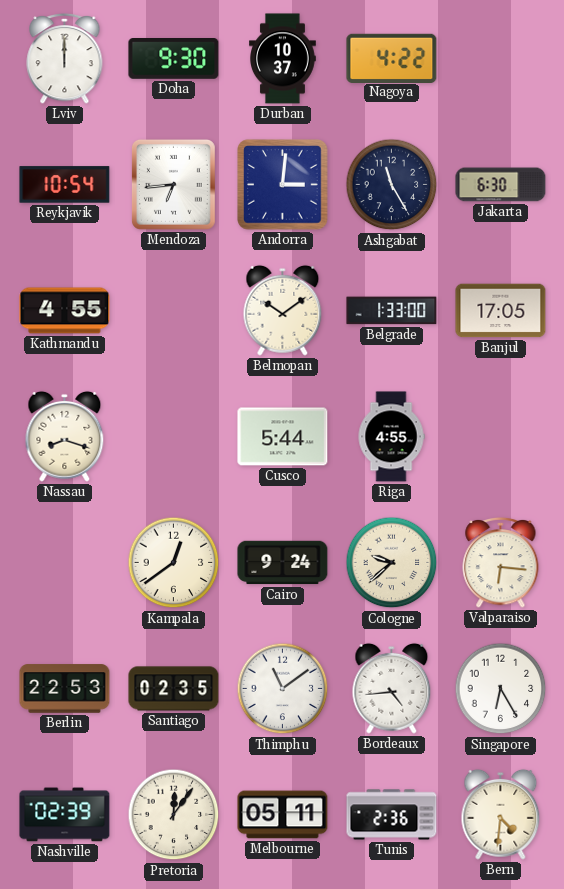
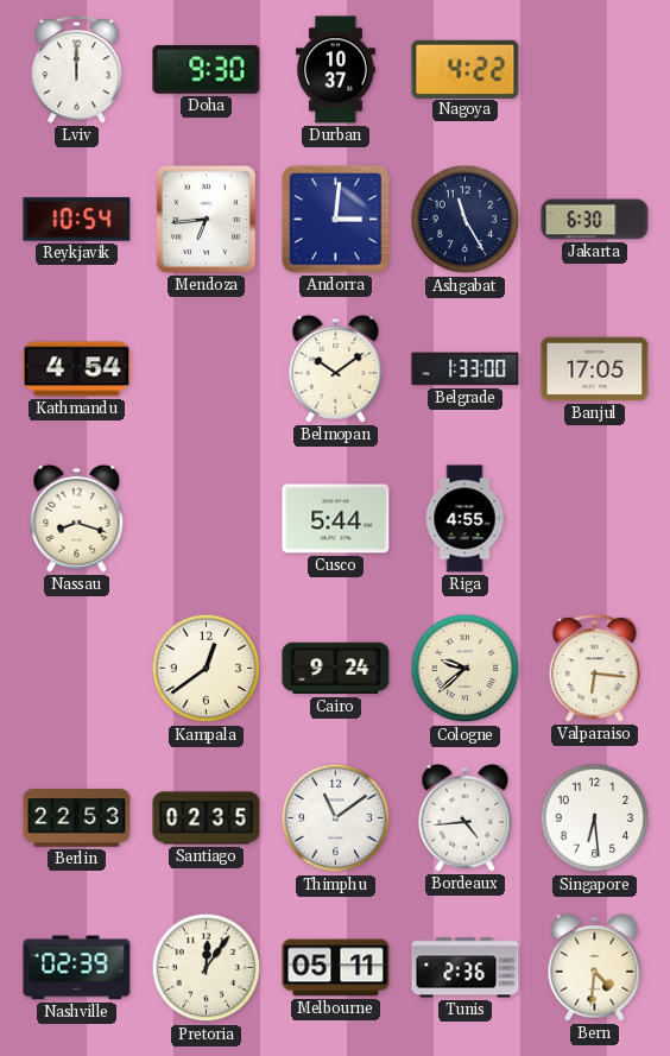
Kathmandu: 4:55 -> 4:54 (77, 369)
Singapore: 6:25 -> 6:29 (595, 818)
